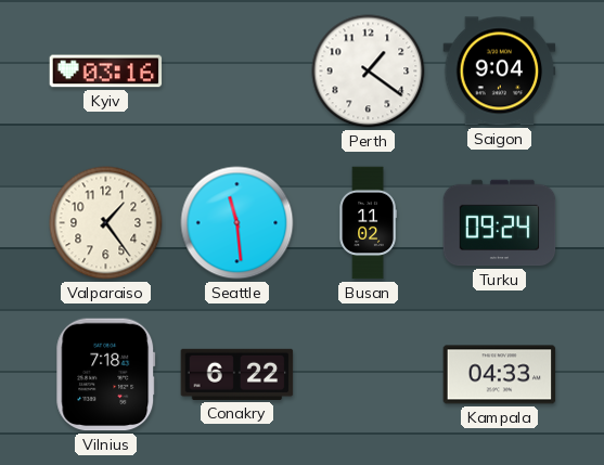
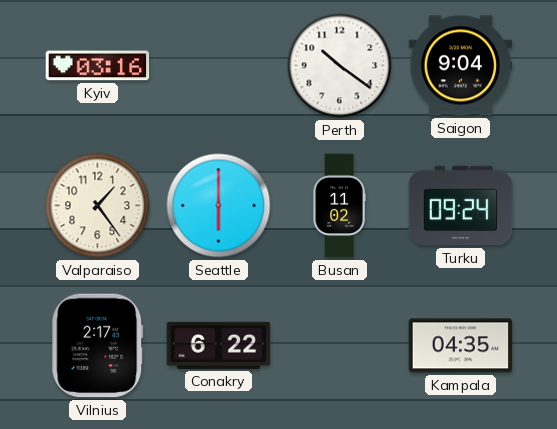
Perth: 1:21 -> 10:21 (340, 66)
Seattle: 11:29 -> 6:00 (219, 206)
Vilnius: 7:18 -> 2:17 (98, 346)
Kampala: 04:33 -> 04:35 (461, 346)
